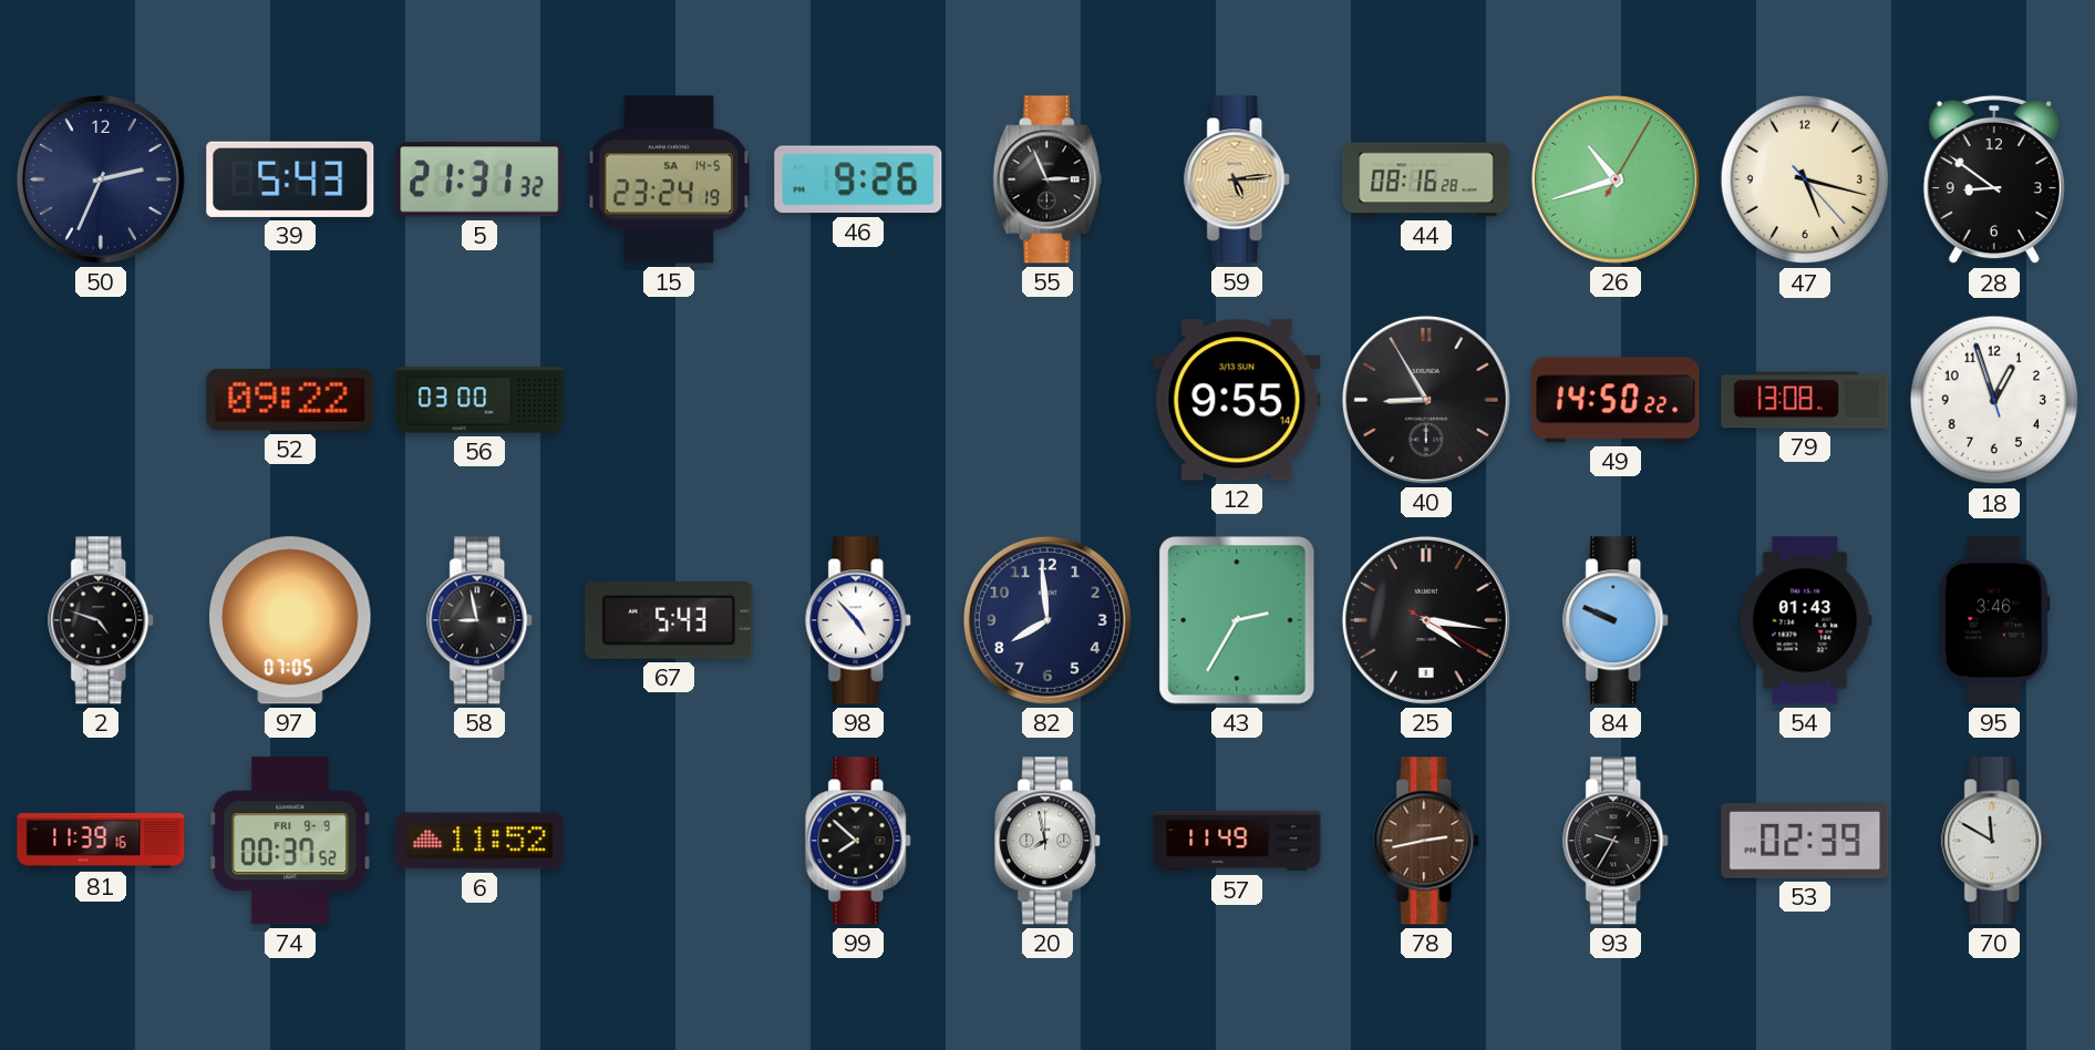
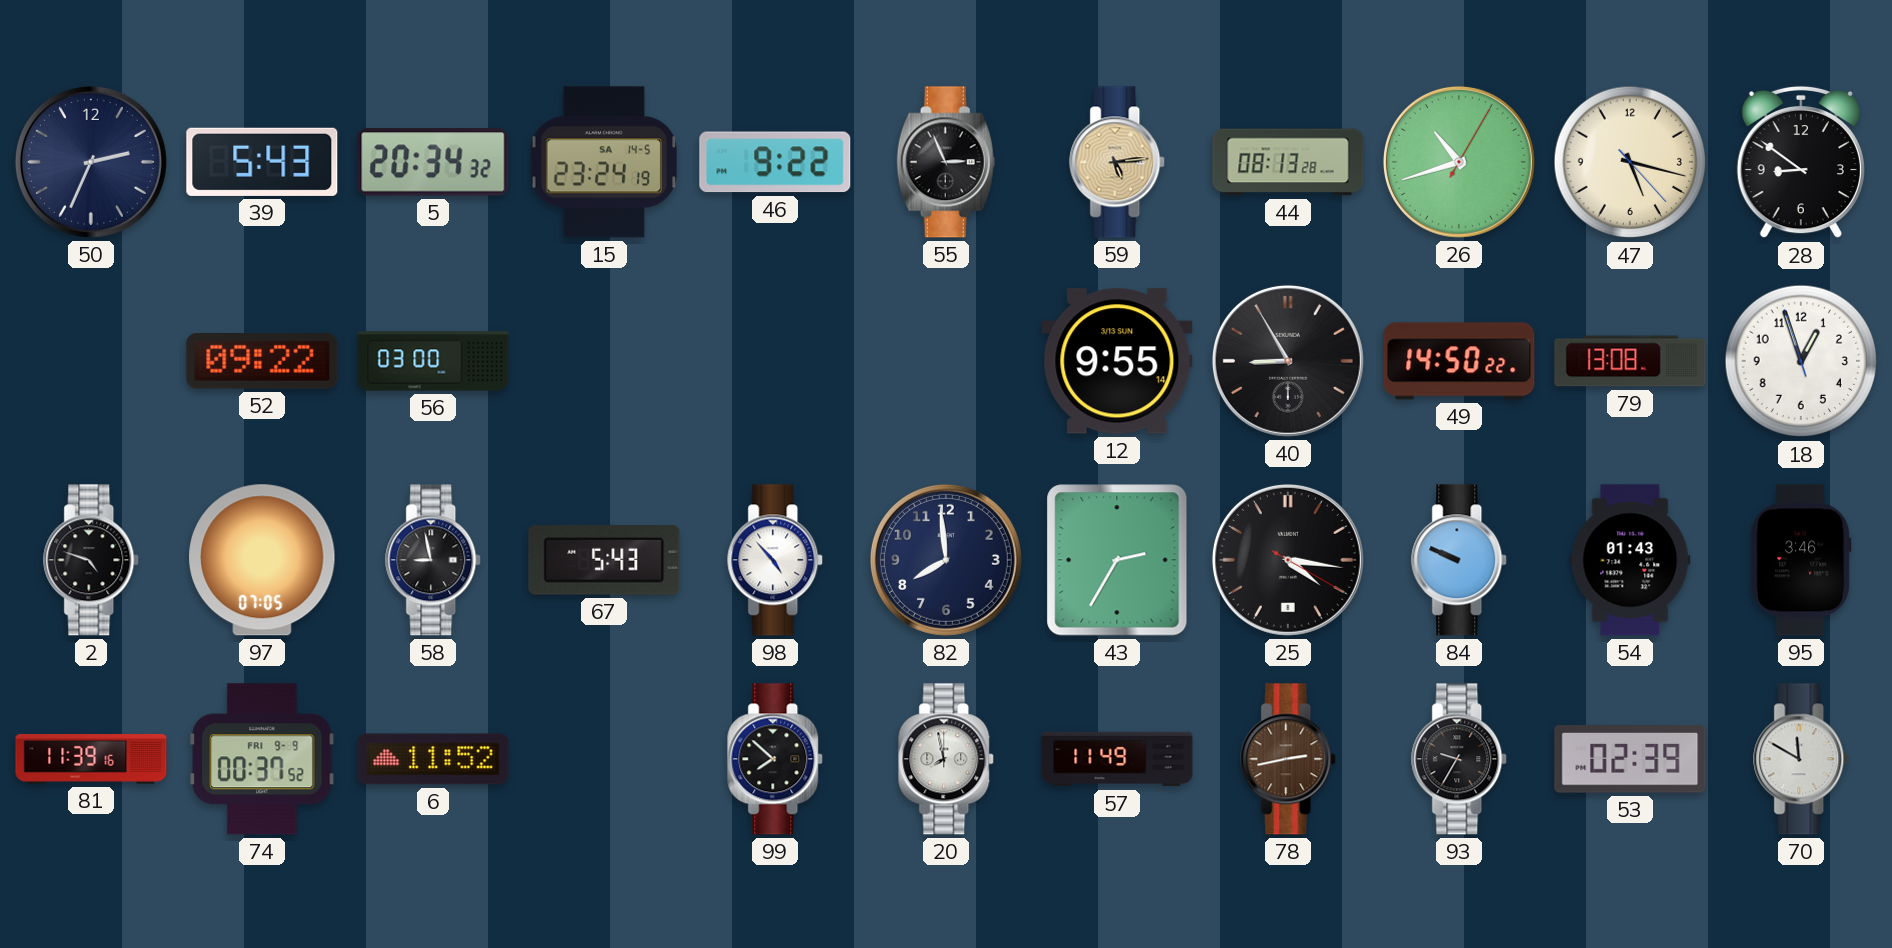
5: 21:31 -> 20:34 (433, 162)
46: 9:26 -> 9:22 (775, 162)
44: 08:16 -> 08:13 (1288, 162)
